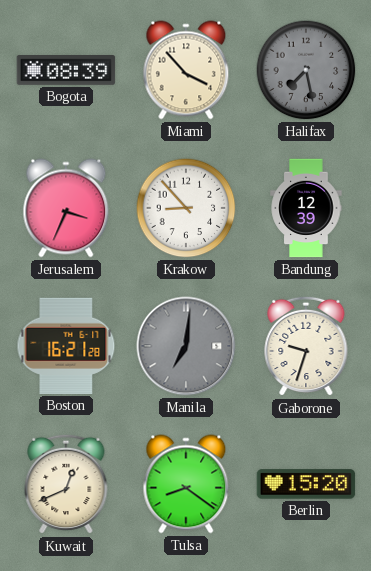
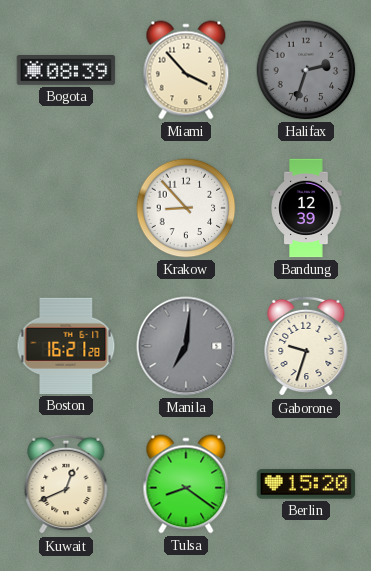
Halifax: 7:28 -> 2:33 (306, 70)
Jerusalem: 3:34 -> none (66, 208)
